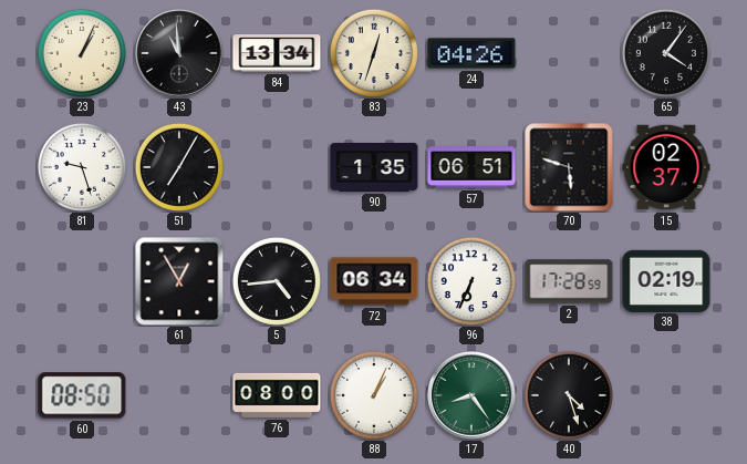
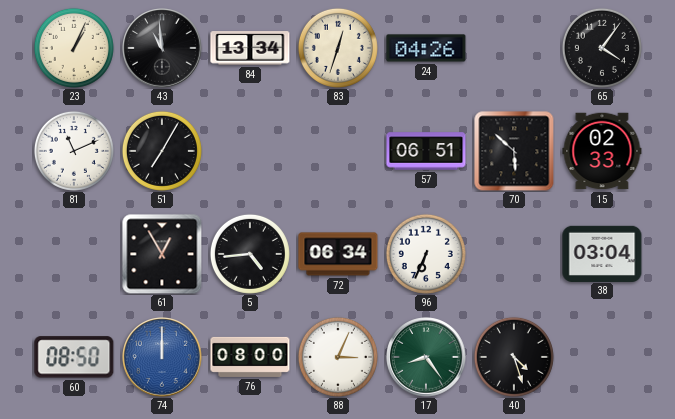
81: 9:27 -> 11:11 (74, 151)
90: 1:35 -> none (374, 167)
70: 5:48 -> 5:52 (514, 151)
15: 02:37 -> 02:33 (602, 151)
2: 17:28 -> none (569, 281)
38: 02:19 -> 03:04 (602, 253)
74: none -> 12:00 (162, 357)
88: 1:04 -> 3:04 (338, 357)
